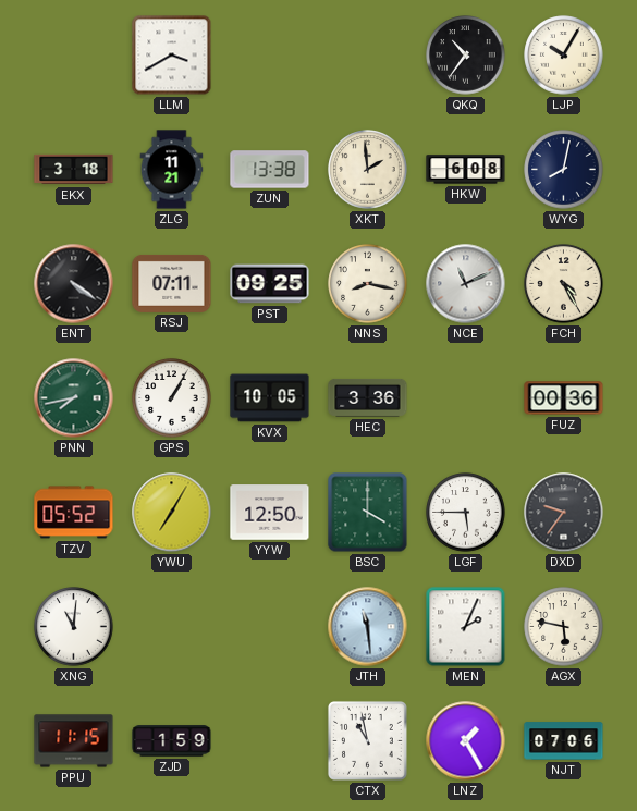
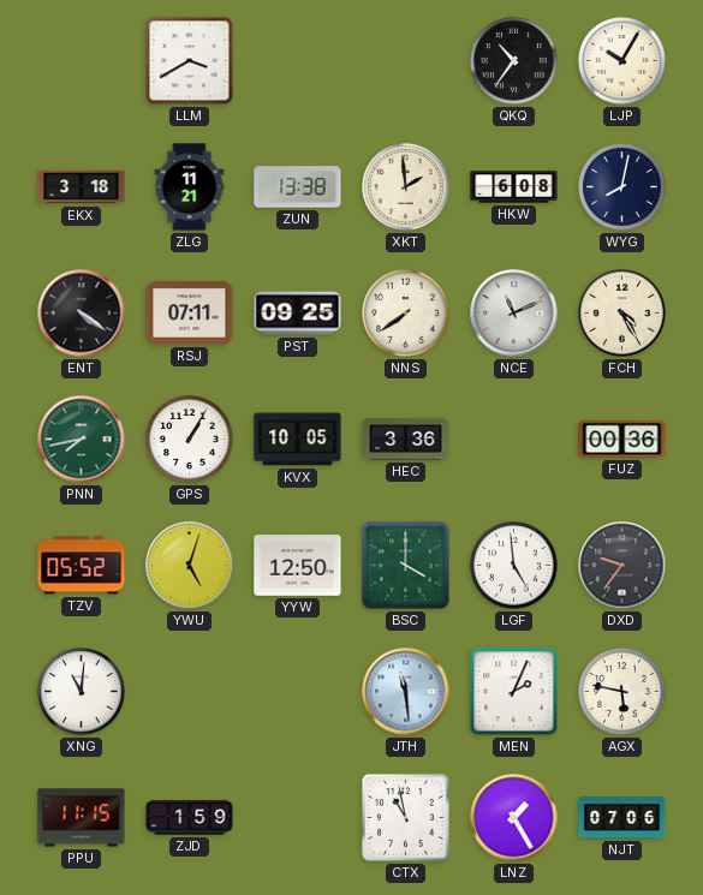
NNS: 8:17 -> 7:39 (406, 314)
YWU: 7:05 -> 5:03 (190, 566)
LGF: 5:45 -> 4:59 (514, 566)
